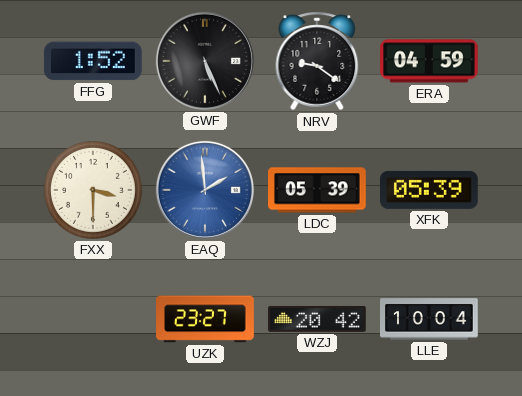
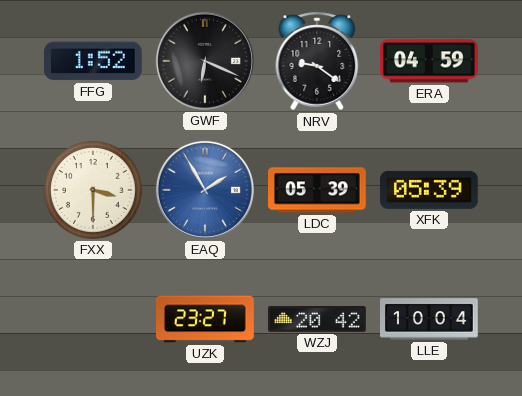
GWF: 5:26 -> 6:19 (205, 61)
EAQ: 1:59 -> 1:55 (205, 190)
